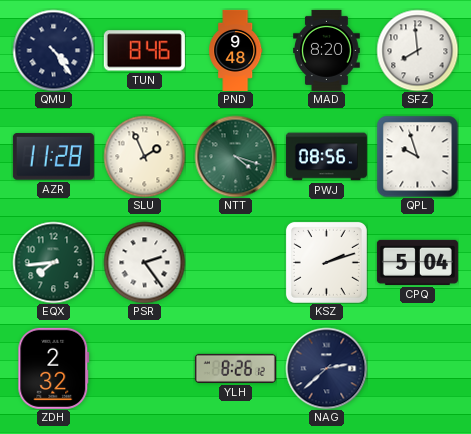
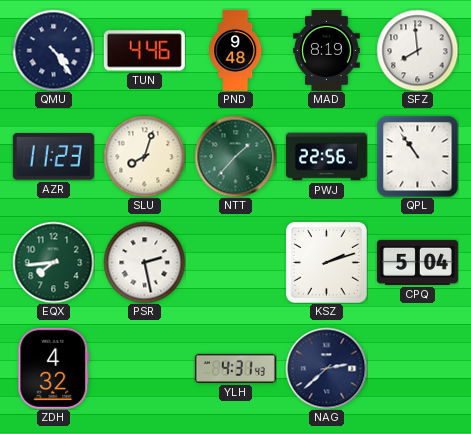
TUN: 8:46 -> 4:46 (144, 51)
MAD: 8:20 -> 8:19 (327, 50)
AZR: 11:28 -> 11:23 (53, 157)
SLU: 1:56 -> 8:03 (144, 156)
NTT: 4:18 -> 1:37 (235, 156)
PWJ: 08:56 -> 22:56 (326, 157)
QPL: 9:57 -> 10:54 (417, 156)
PSR: 2:24 -> 2:28 (144, 262)
ZDH: 2:32 -> 4:32 (54, 368)
YLH: 8:26 -> 4:31 (235, 368)
